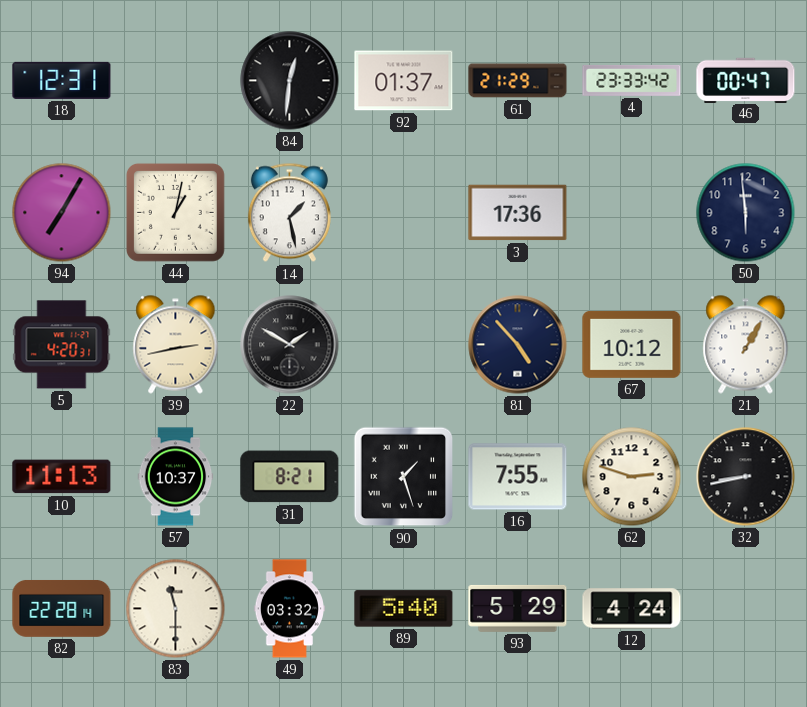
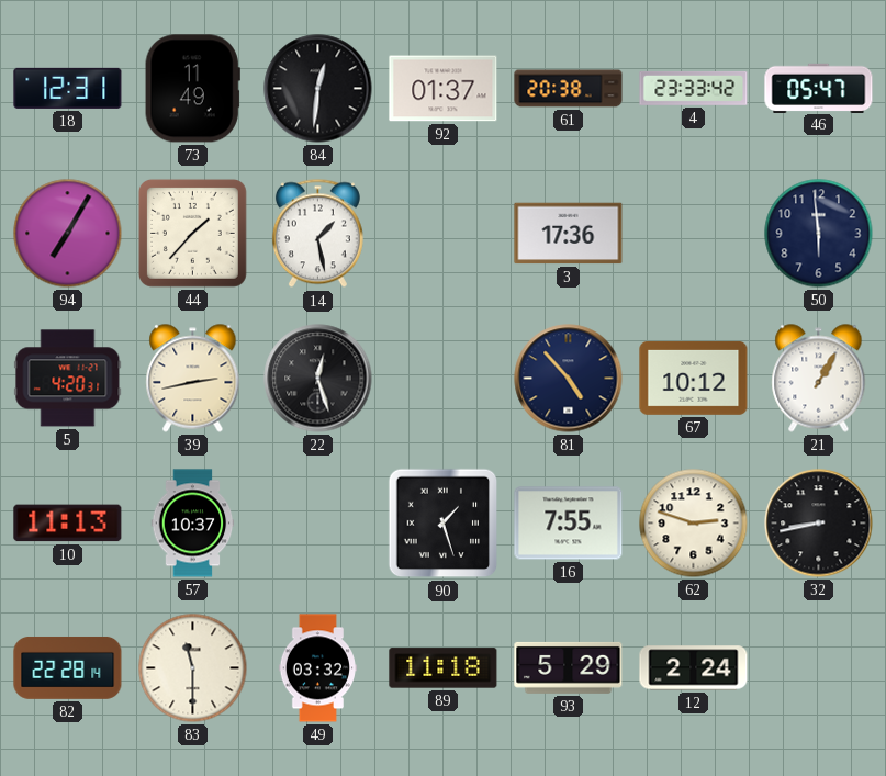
73: none -> 11:49 (192, 89)
61: 21:29 -> 20:38 (569, 89)
46: 00:47 -> 05:47 (819, 88)
44: 1:02 -> 1:37 (192, 233)
22: 1:50 -> 12:27 (318, 379)
31: 8:21 -> none (290, 477)
89: 5:40 -> 11:18 (444, 668)
12: 4:24 -> 2:24 (694, 668)
